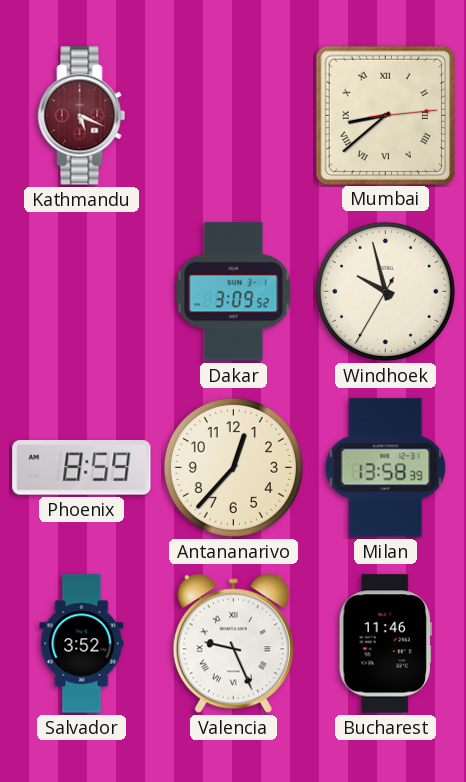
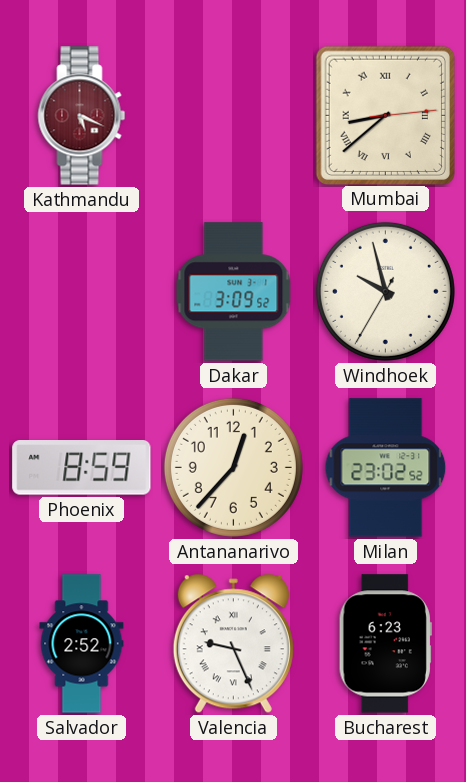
Milan: 13:58 -> 23:02 (386, 468)
Salvador: 3:52 -> 2:52 (82, 644)
Bucharest: 11:46 -> 6:23 (385, 644)
